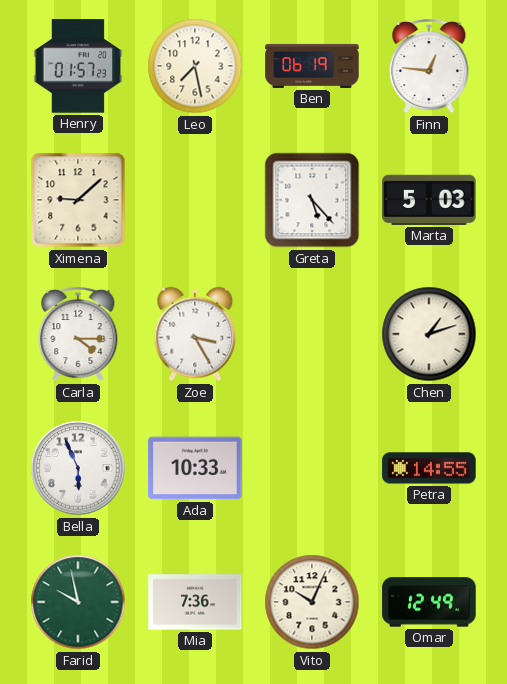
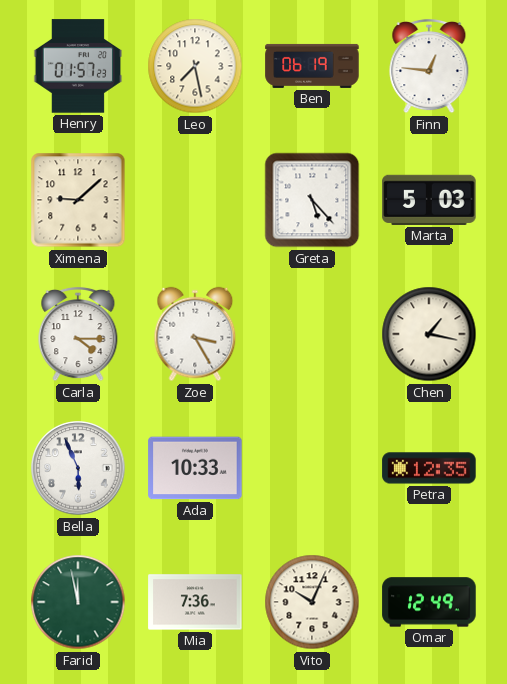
Chen: 1:12 -> 1:17 (429, 334)
Petra: 14:55 -> 12:35 (429, 468)
Farid: 9:58 -> 11:58 (78, 602)
